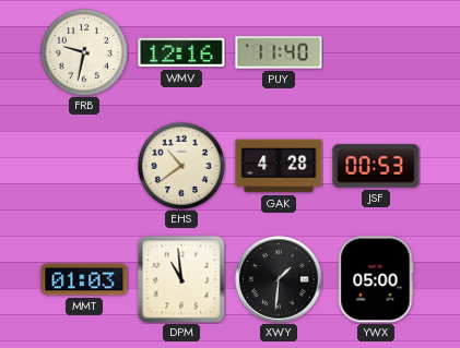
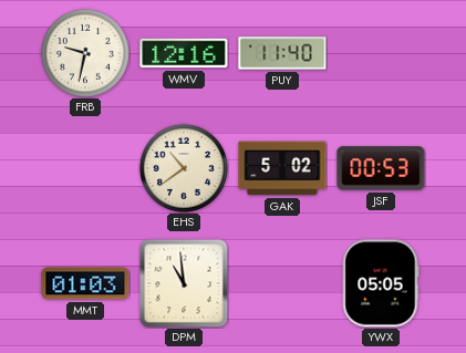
GAK: 4:28 -> 5:02 (282, 168)
XWY: 1:31 -> none (280, 280)
YWX: 05:00 -> 05:05 (381, 283)
